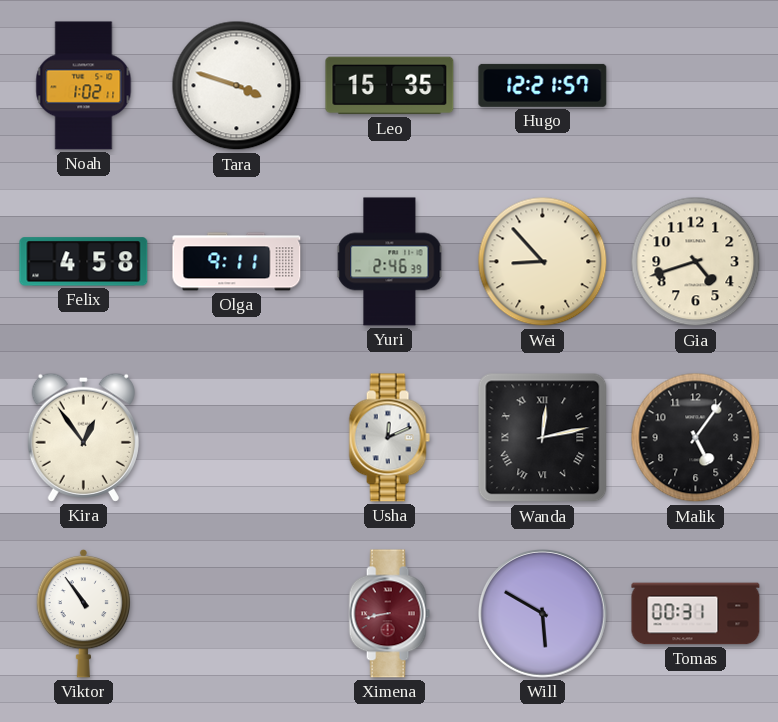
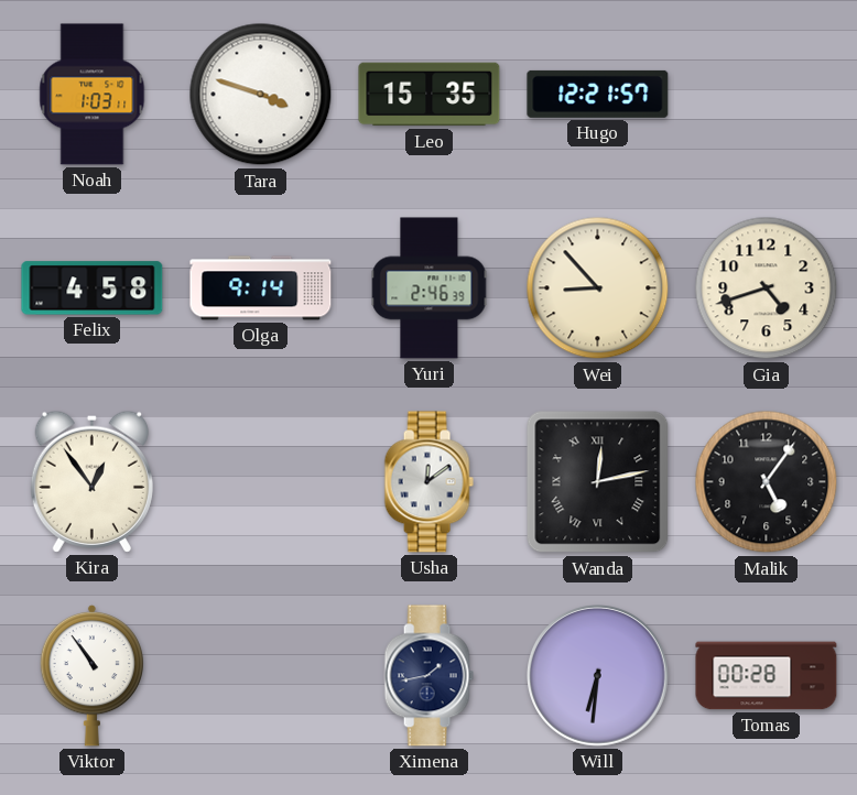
Noah: 1:02 -> 1:03 (93, 95)
Olga: 9:11 -> 9:14 (261, 288)
Usha: 12:11 -> 12:09 (428, 482)
Ximena: 8:43 -> 1:43 (428, 676)
Ximena dial: burgundy -> navy (428, 676)
Will: 5:50 -> 6:31 (598, 676)
Tomas: 00:31 -> 00:28 (767, 676)
